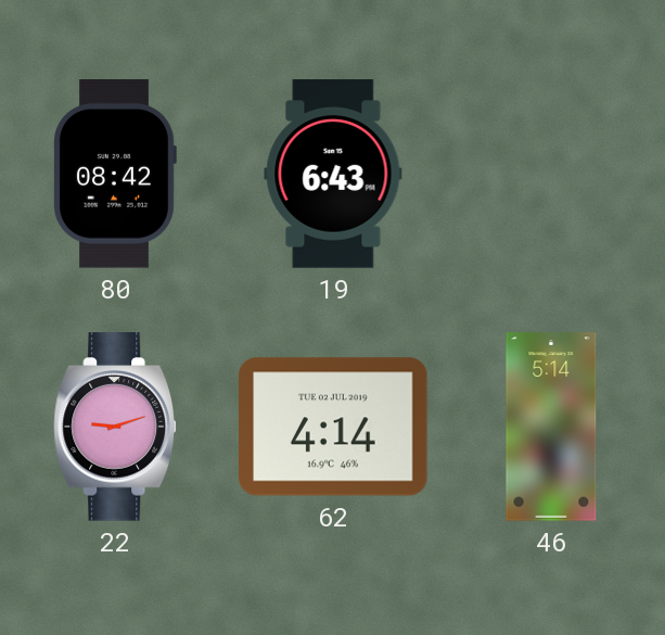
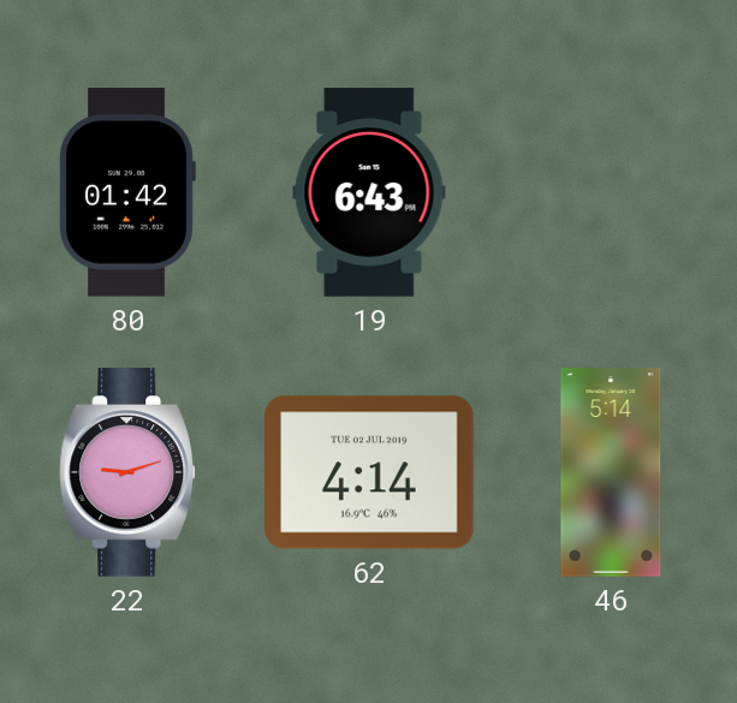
80: 08:42 -> 01:42 (127, 192)
